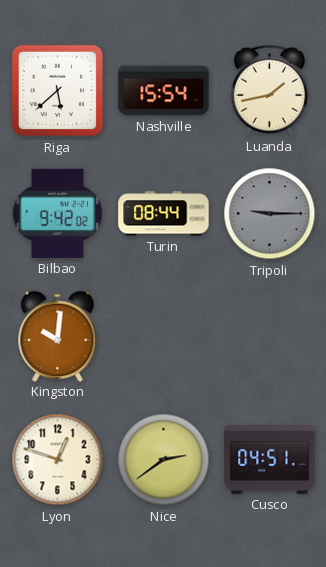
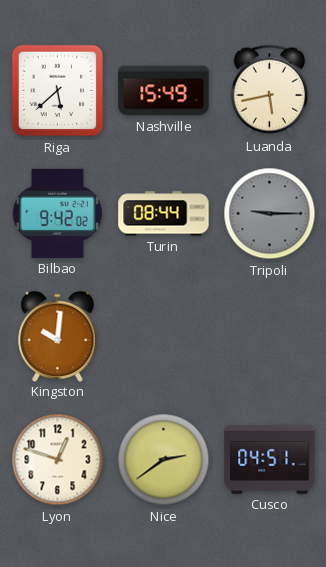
Nashville: 15:54 -> 15:49 (164, 91)
Luanda: 1:43 -> 5:43 (269, 90)
